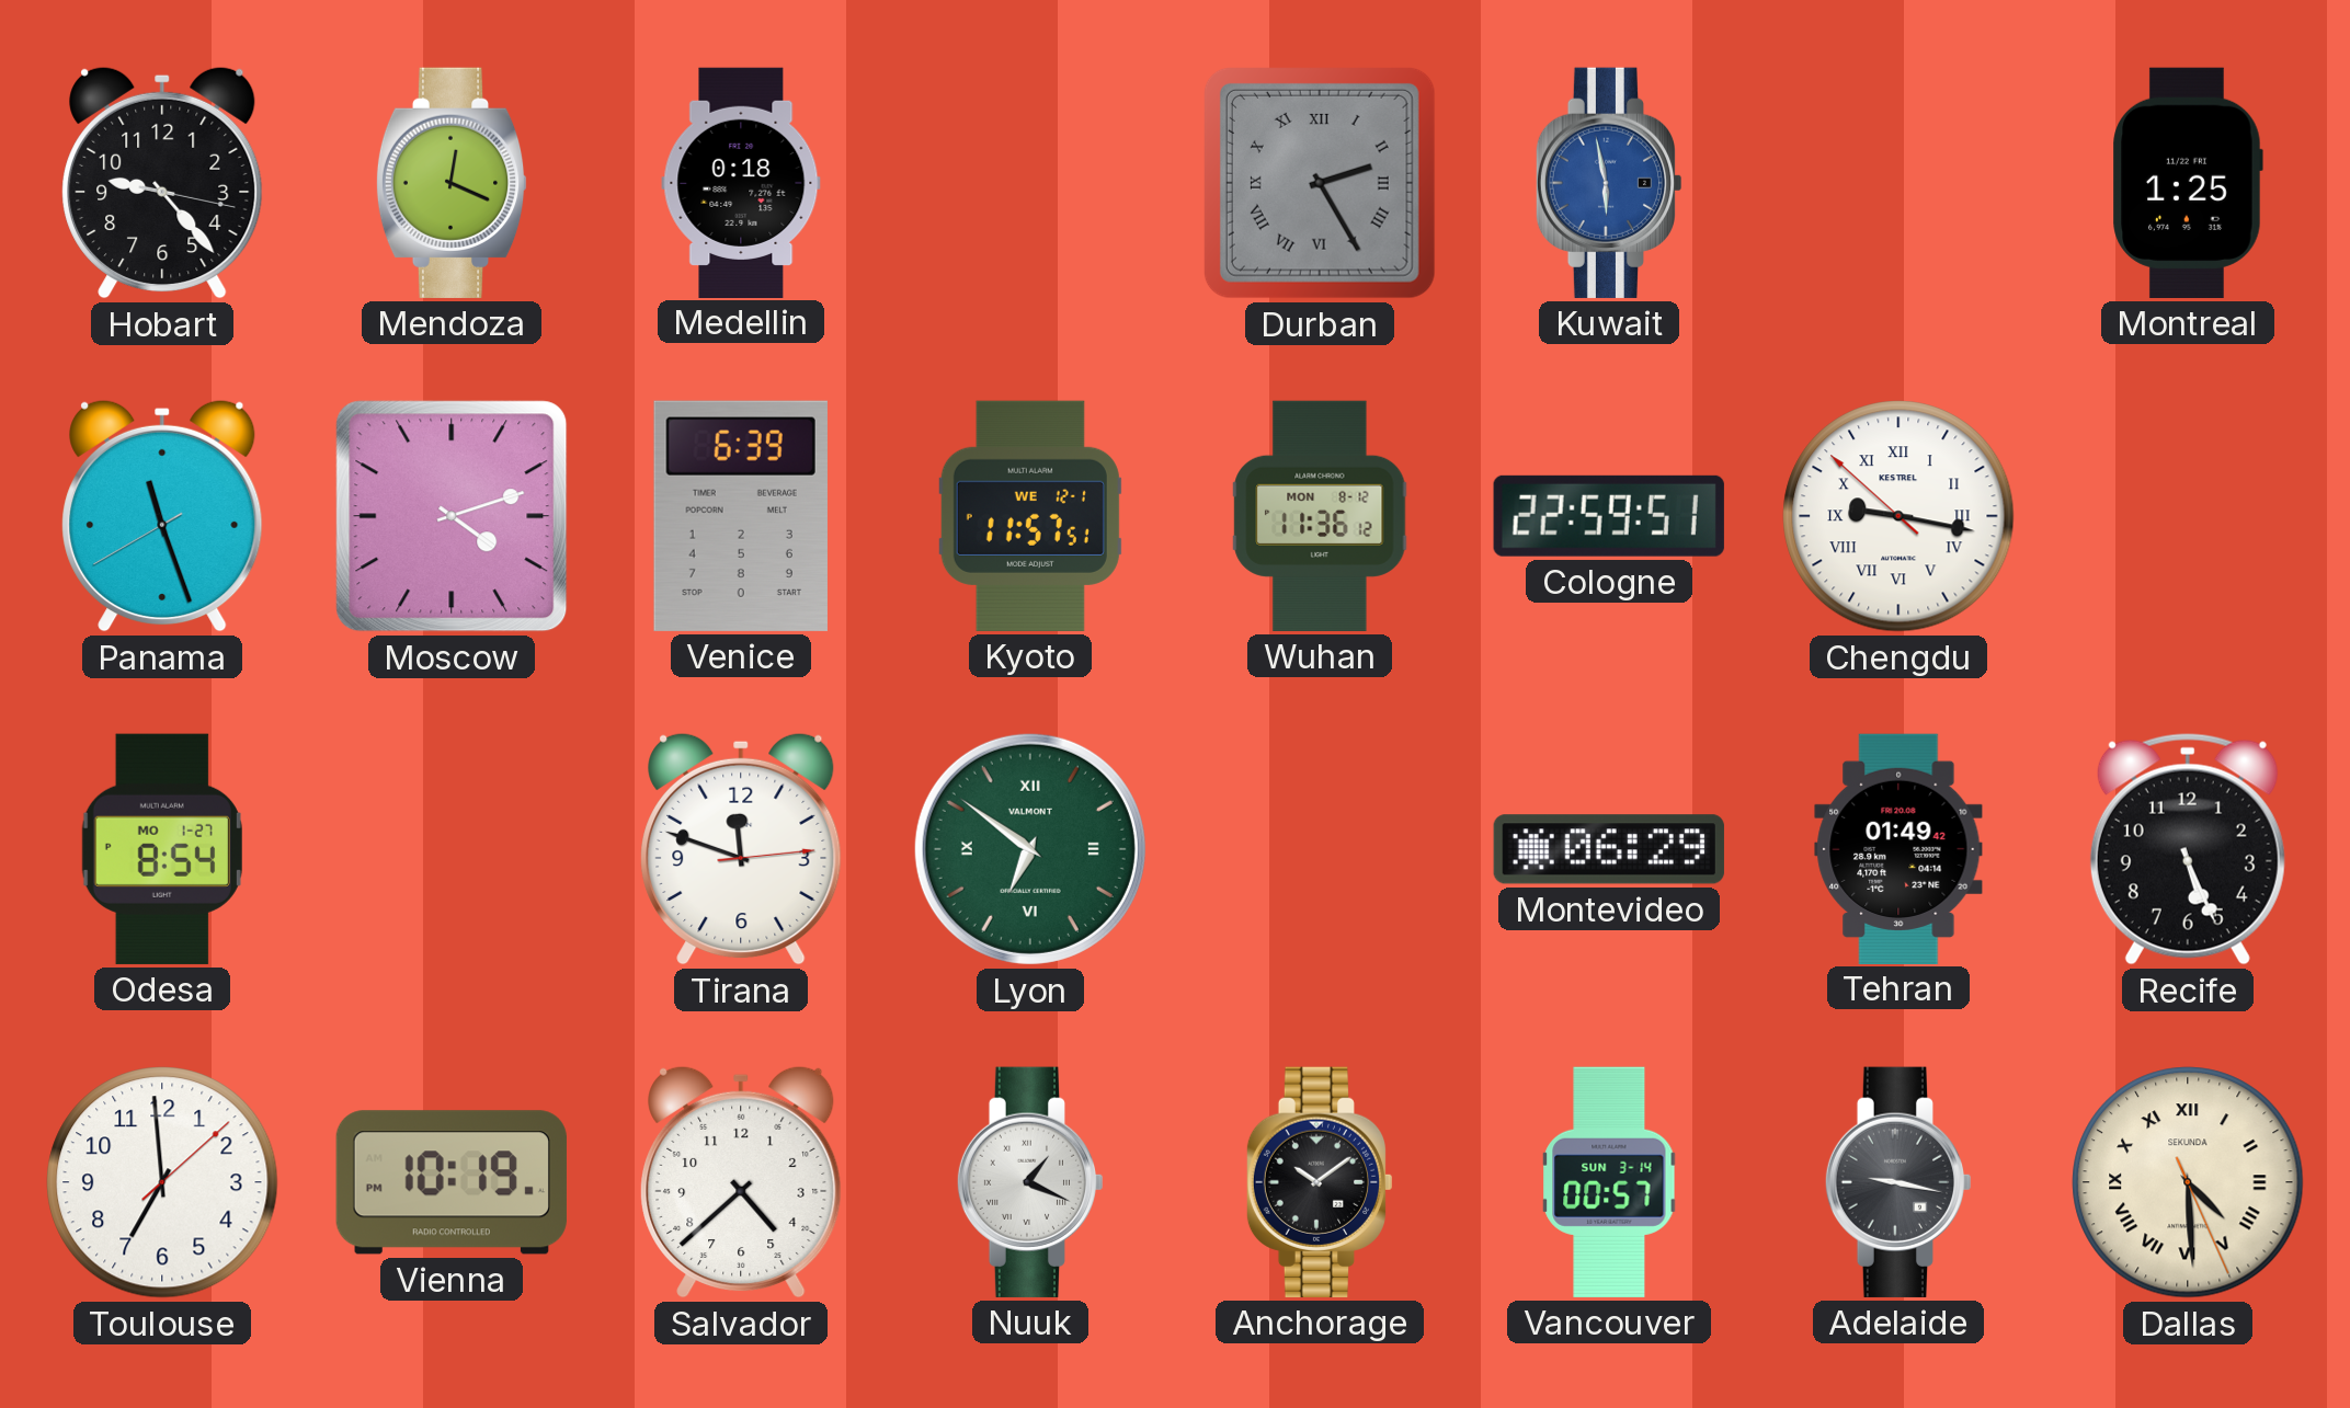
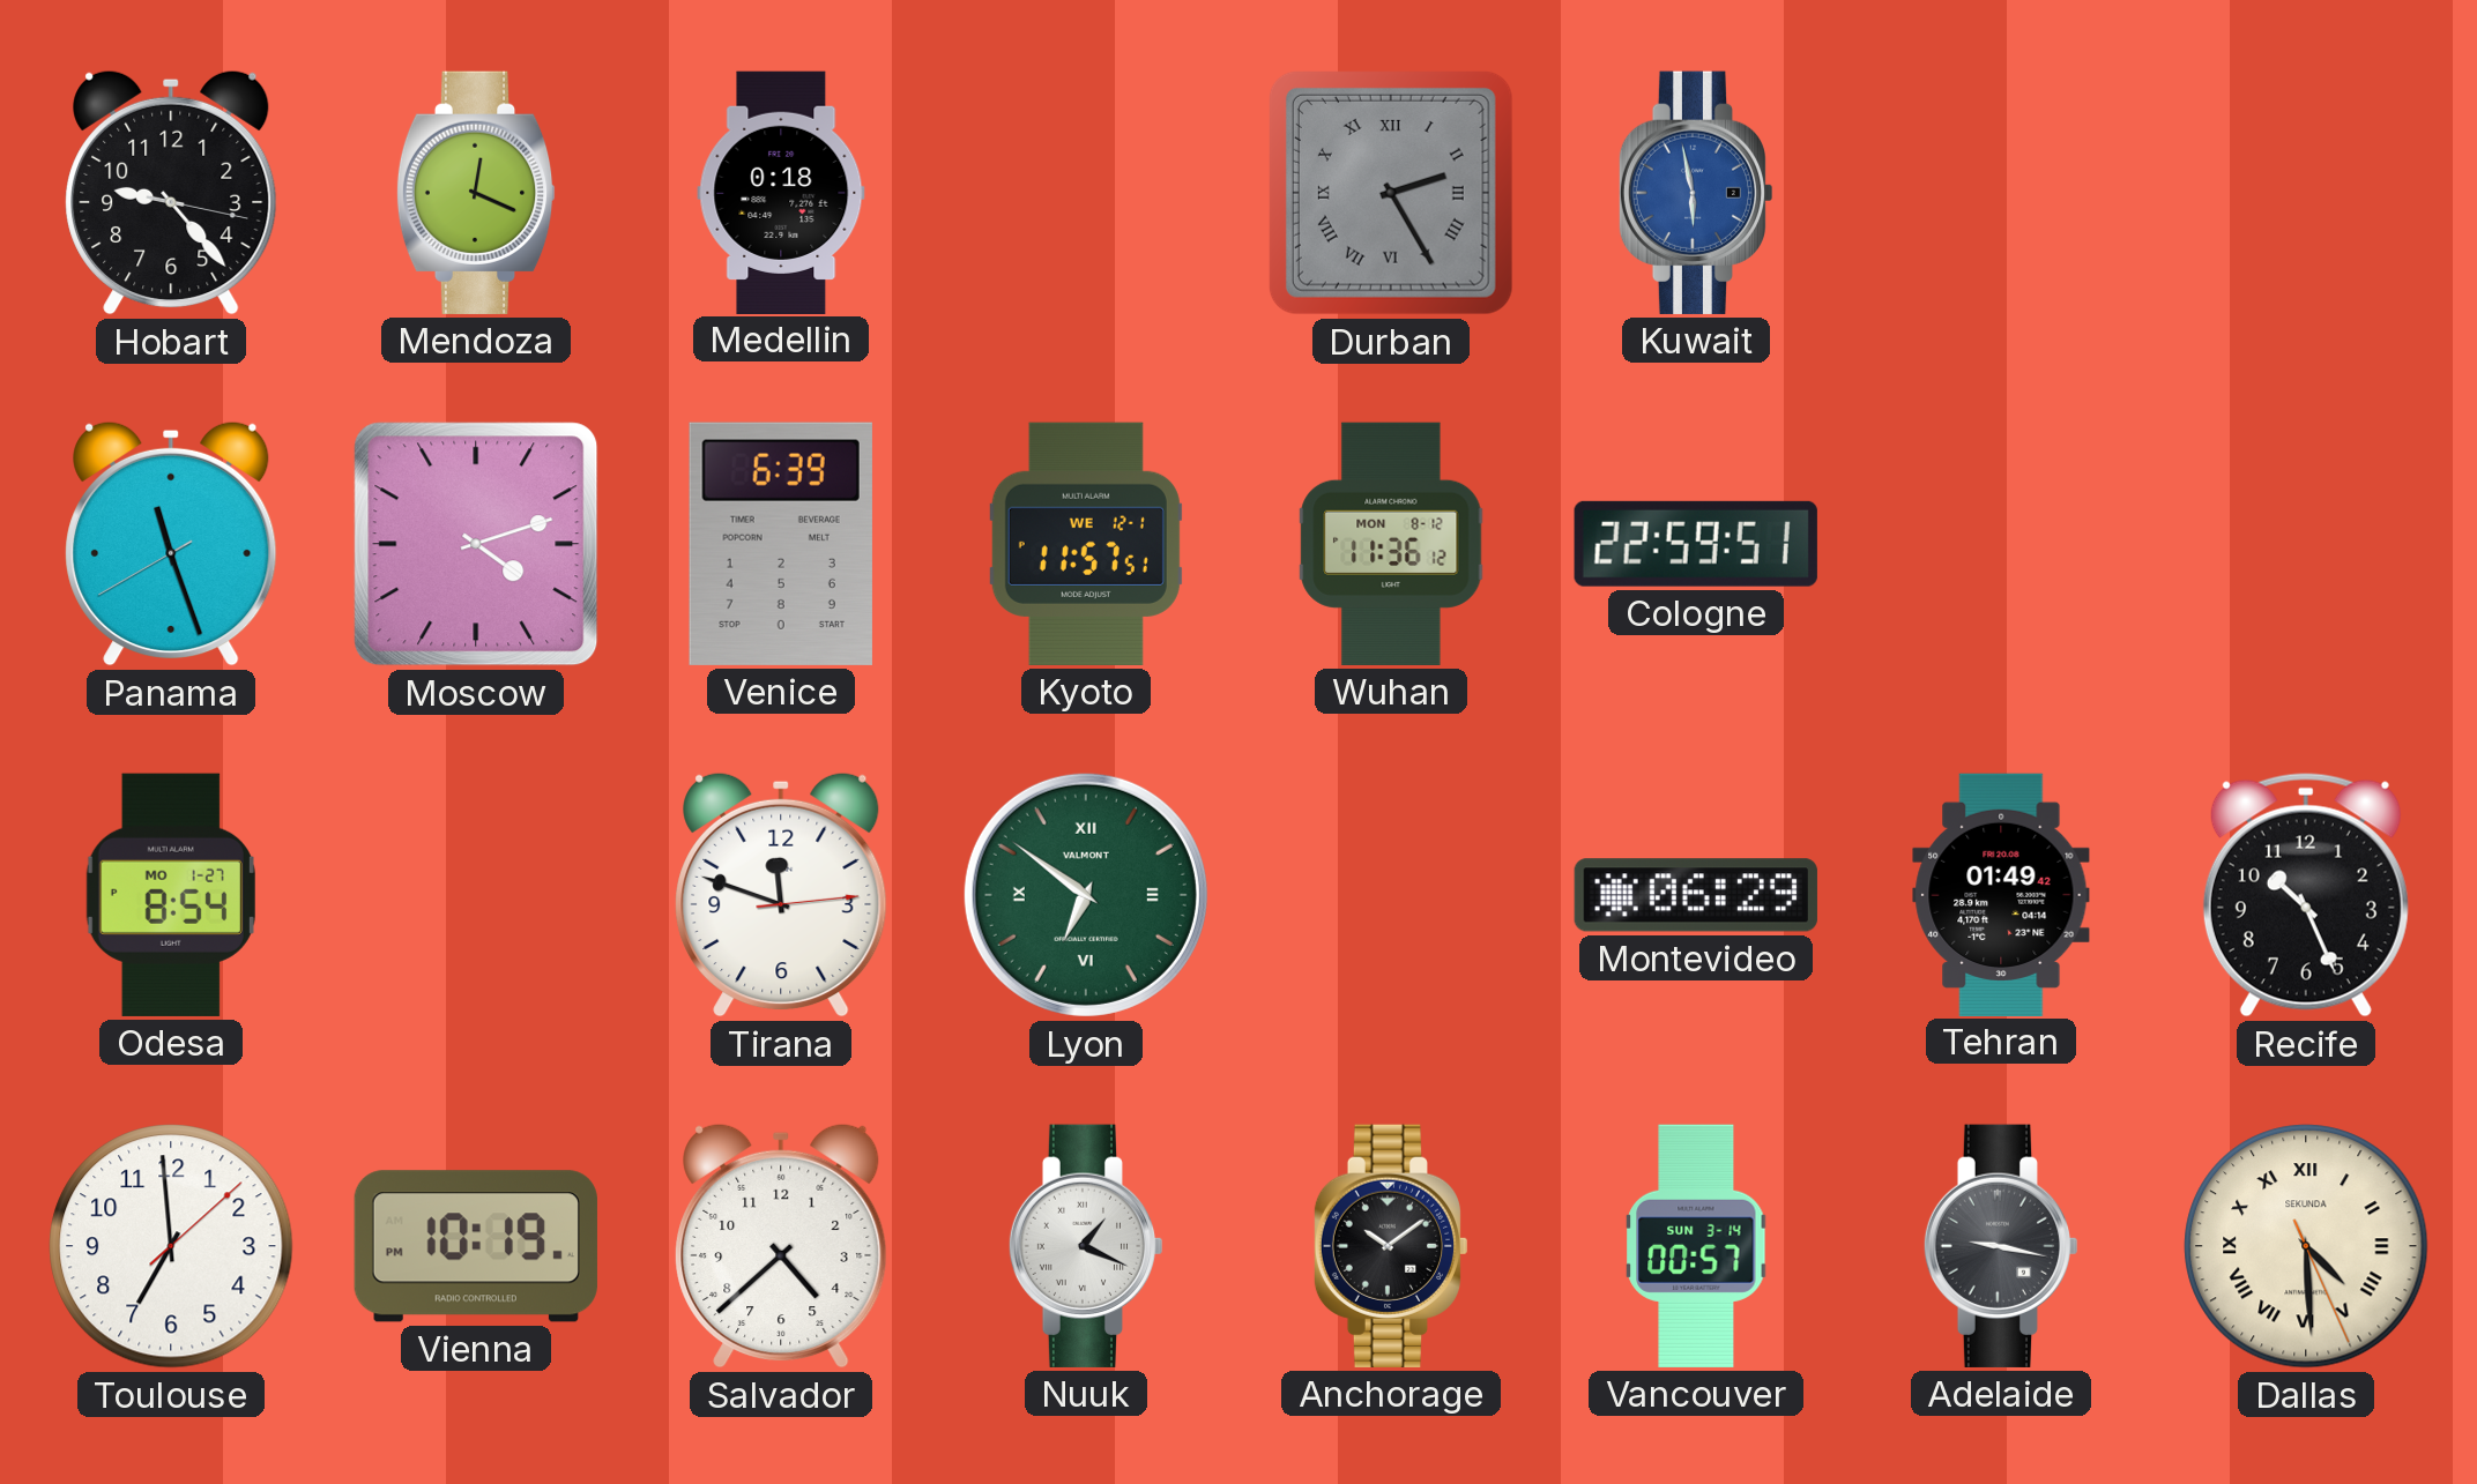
Montreal: 1:25 -> none (2188, 183)
Chengdu: 9:16 -> none (1898, 516)
Recife: 5:26 -> 10:26 (2306, 895)
